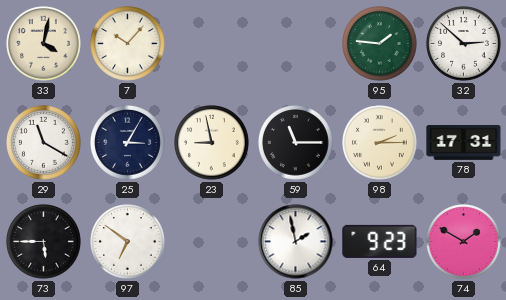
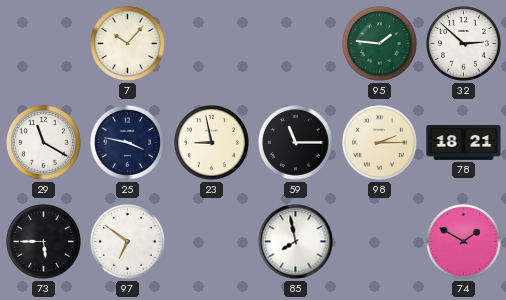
33: 4:02 -> none (44, 44)
25: 3:05 -> 3:47 (128, 143)
78: 17:31 -> 18:21 (464, 142)
85: 1:58 -> 7:58 (296, 242)
64: 9:23 -> none (380, 241)
